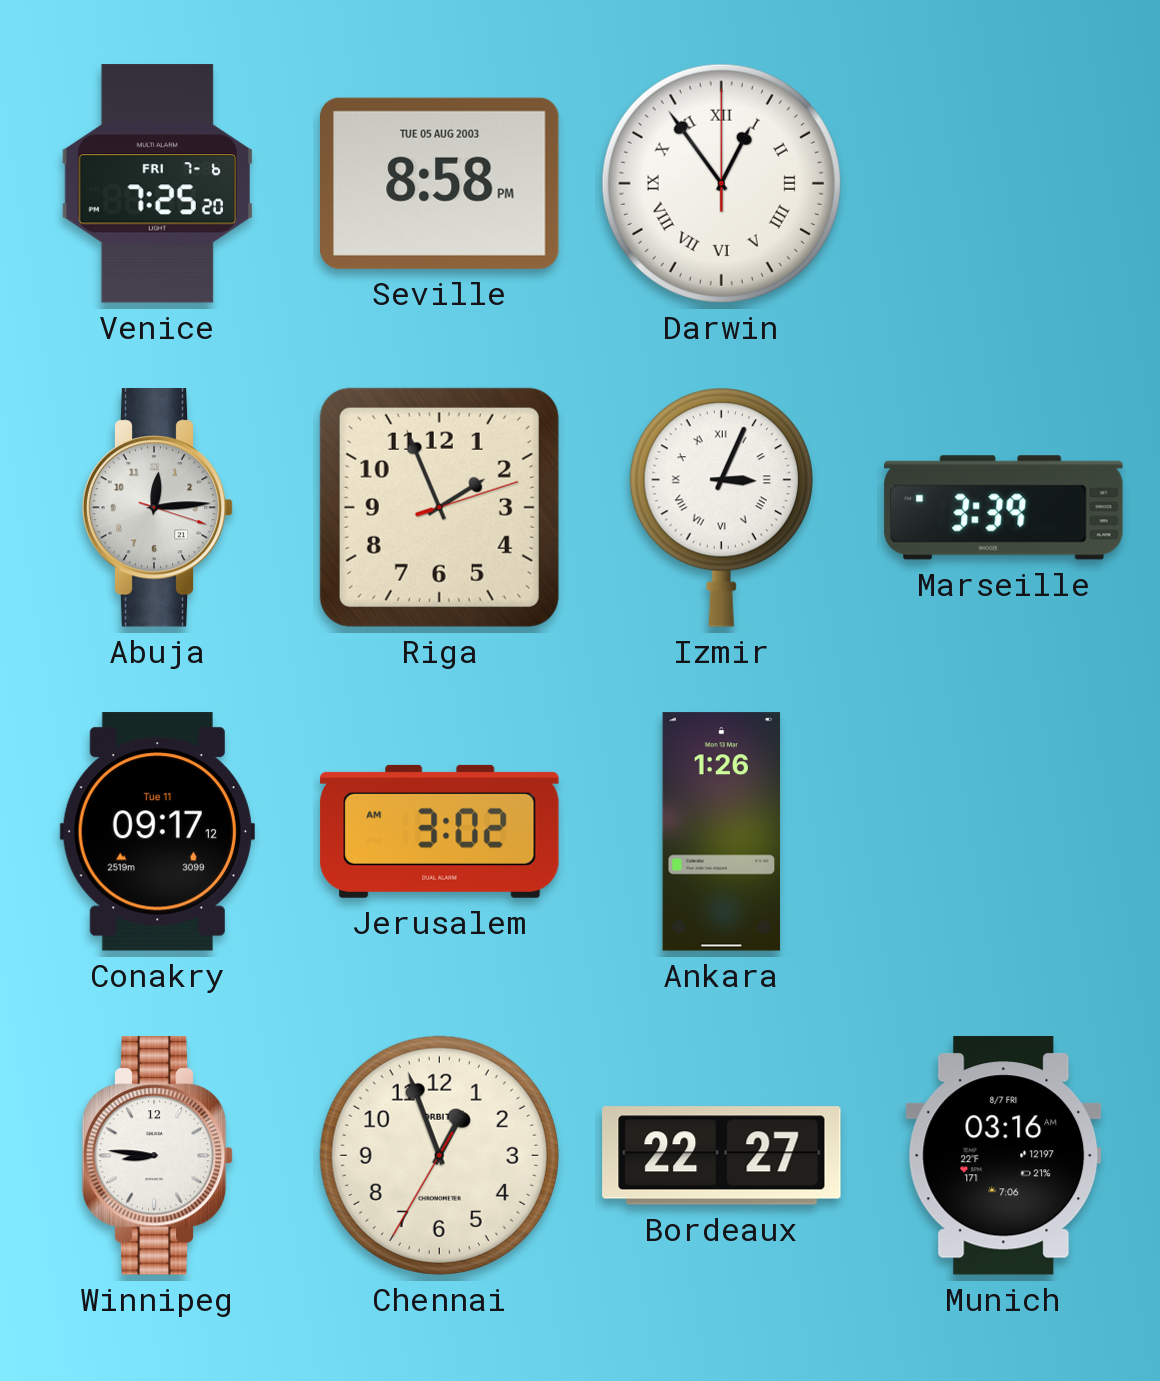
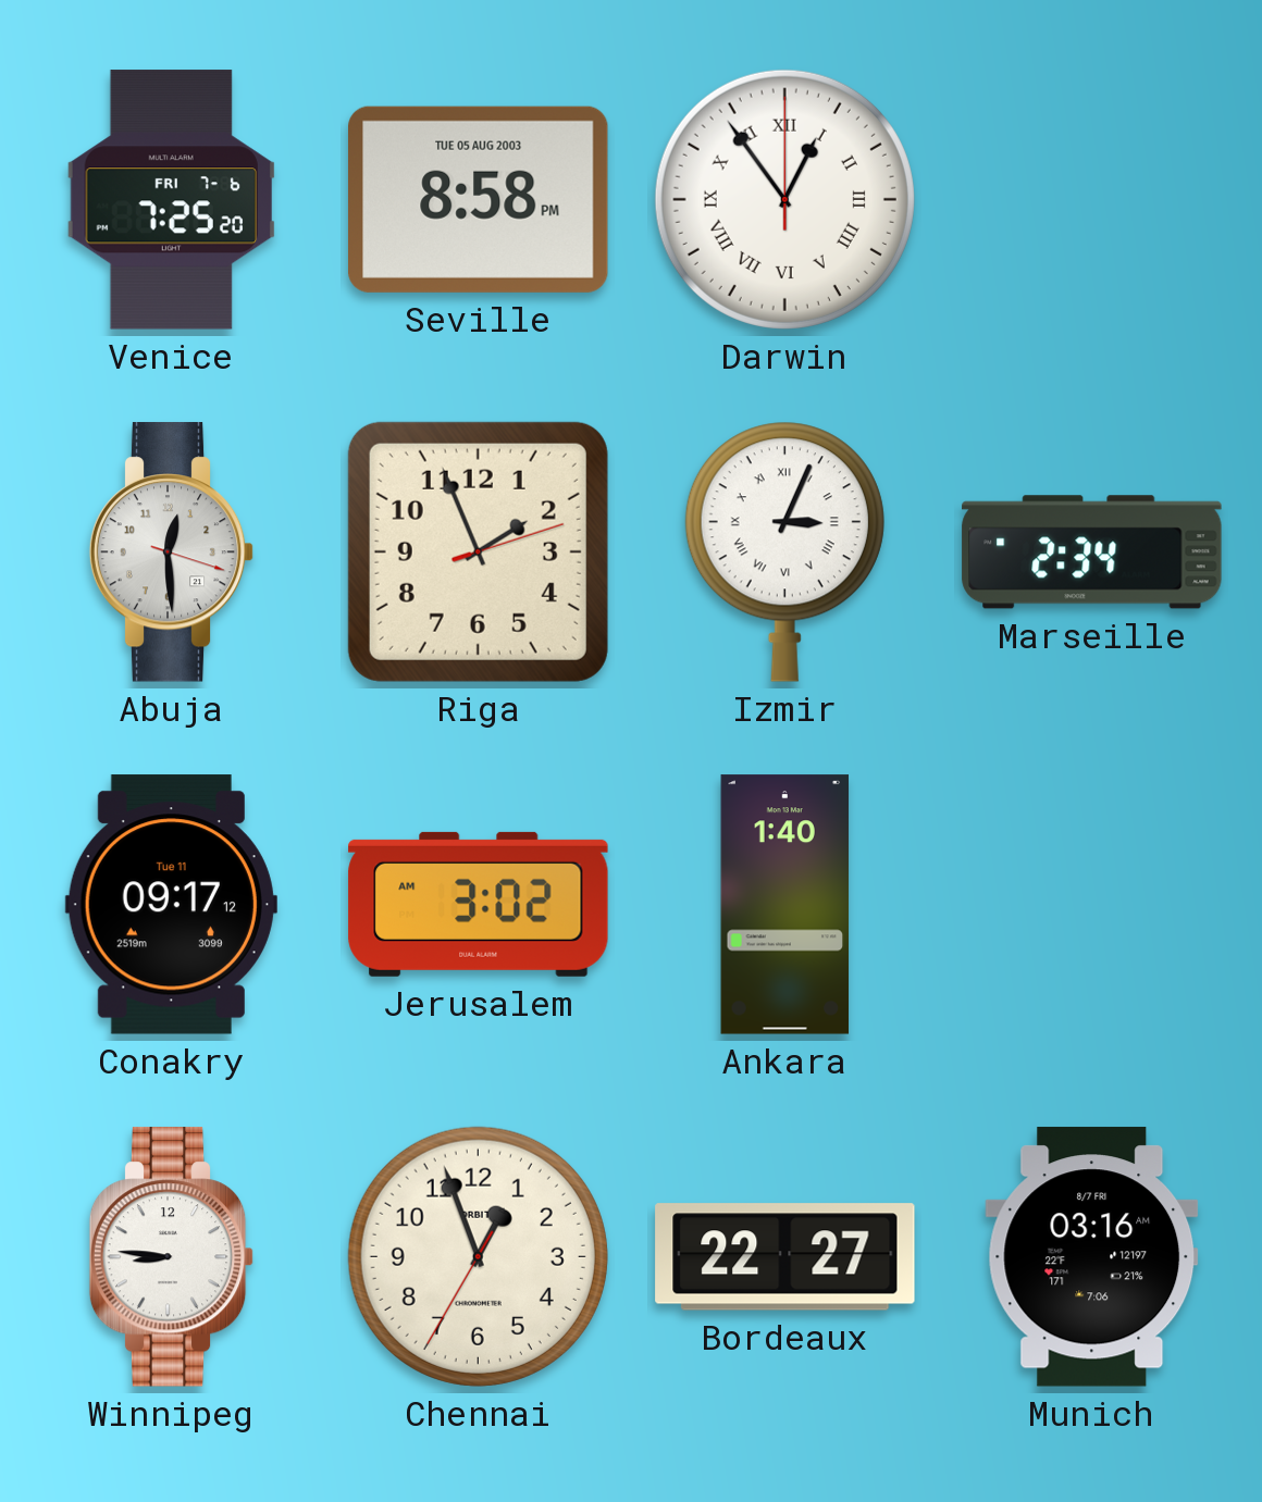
Abuja: 12:14 -> 12:29 (172, 553)
Marseille: 3:39 -> 2:34 (1092, 553)
Ankara: 1:26 -> 1:40 (785, 905)
